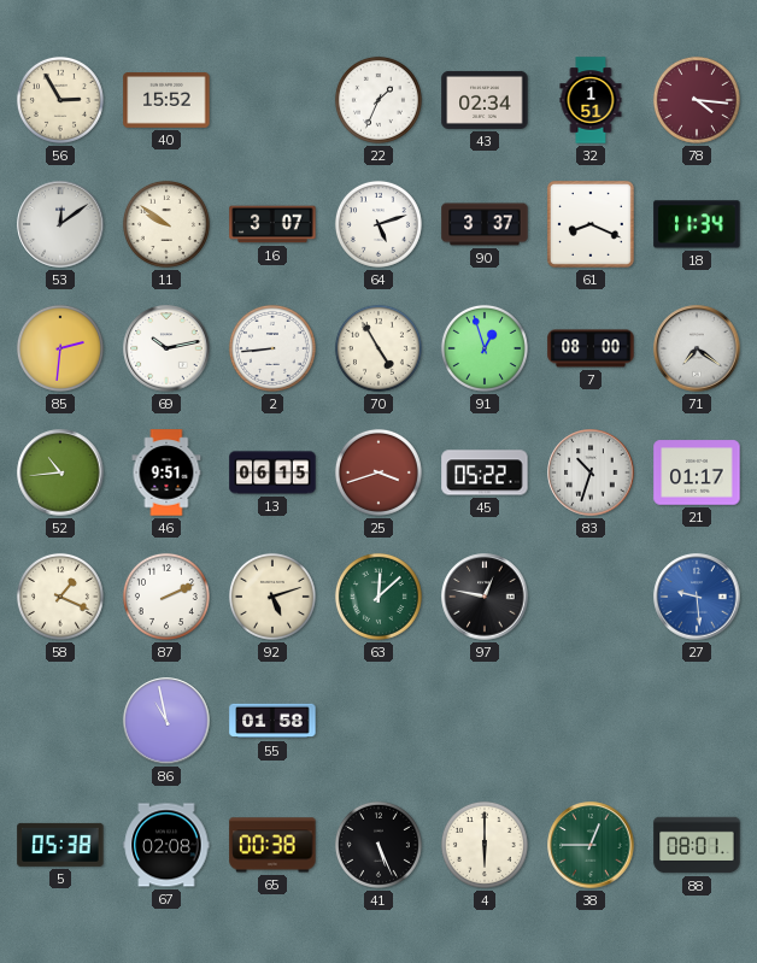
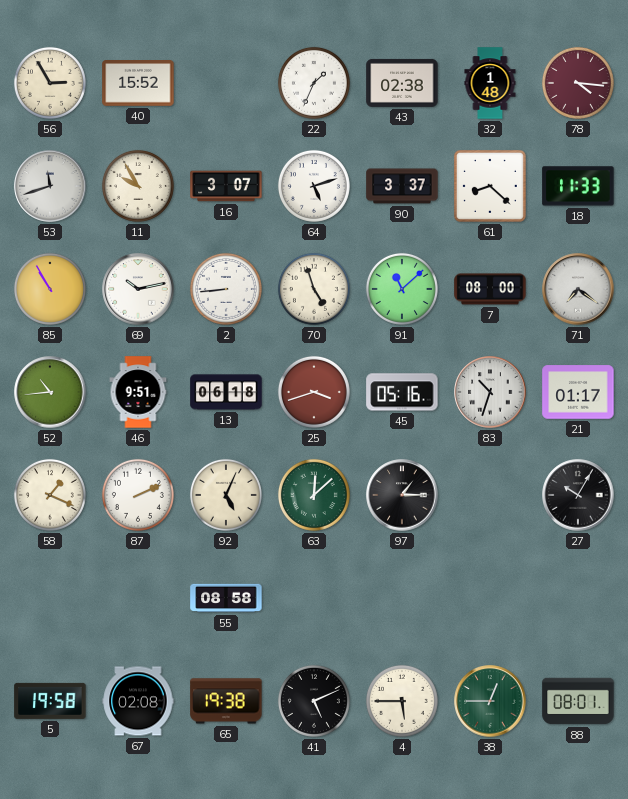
43: 02:34 -> 02:38 (402, 83)
32: 1:51 -> 1:48 (490, 83)
53: 12:09 -> 11:42 (50, 186)
11: 9:51 -> 9:55 (138, 186)
61: 8:19 -> 8:22 (490, 186)
18: 11:34 -> 11:33 (578, 186)
85: 2:31 -> 10:55 (50, 289)
70: 4:55 -> 4:57 (314, 289)
91: 12:57 -> 11:08 (402, 289)
13: 06:15 -> 06:18 (226, 392)
45: 05:22 -> 05:16 (402, 392)
92: 5:12 -> 5:04 (226, 495)
97: 12:47 -> 1:15 (402, 495)
27: 9:29 -> 10:05 (578, 495)
27 dial: blue -> black (578, 495)
86: 10:58 -> none (166, 721)
55: 01:58 -> 08:58 (226, 598)
5: 05:38 -> 19:58 (50, 701)
65: 00:38 -> 19:38 (226, 701)
41: 5:26 -> 5:11 (314, 701)
4: 6:00 -> 5:45 (402, 701)
